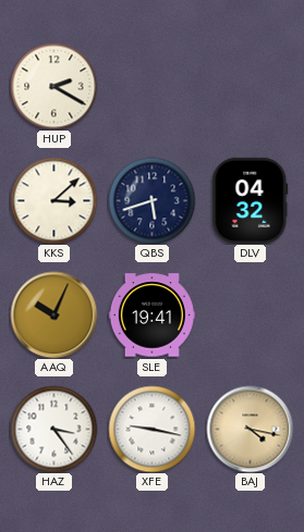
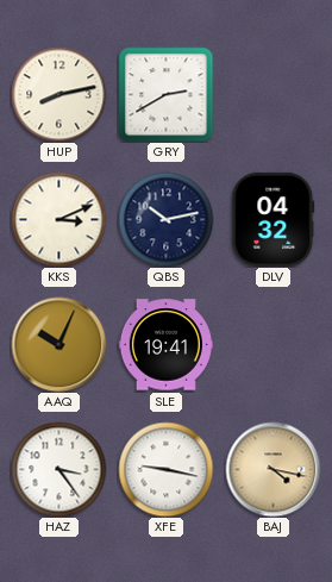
HUP: 2:20 -> 8:13 (58, 94)
GRY: none -> 2:40 (165, 94)
KKS: 3:08 -> 3:11 (58, 219)
QBS: 5:42 -> 10:13 (165, 219)
